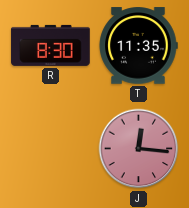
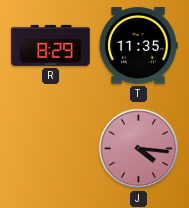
R: 8:30 -> 8:29 (51, 45)
J: 12:16 -> 4:16 (139, 149)
